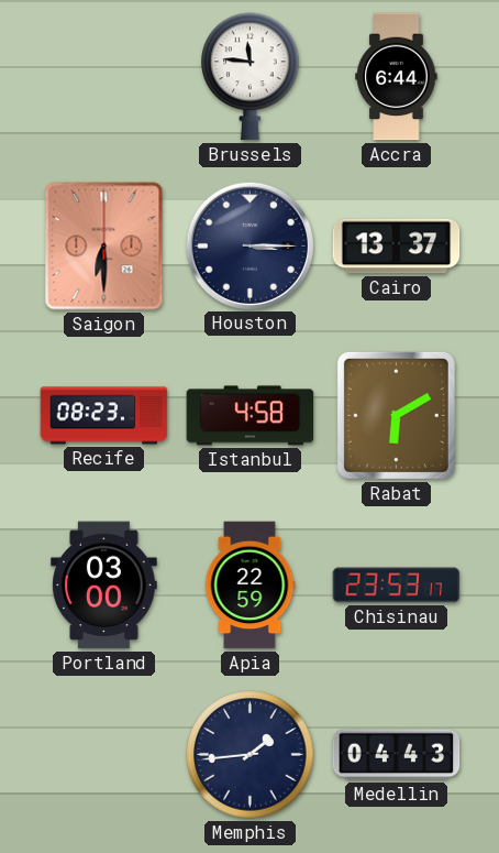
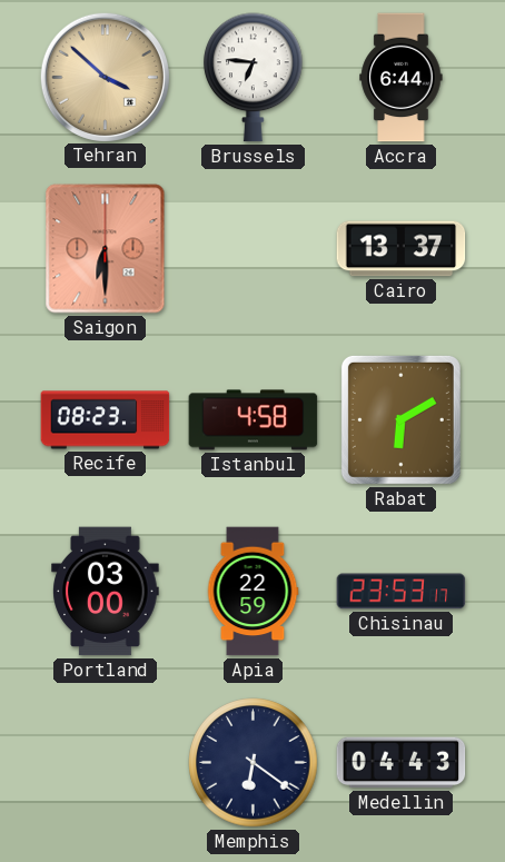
Tehran: none -> 3:52 (105, 77)
Brussels: 11:46 -> 6:46 (254, 78)
Houston: 3:15 -> none (249, 245)
Memphis: 1:44 -> 6:21 (254, 763)
